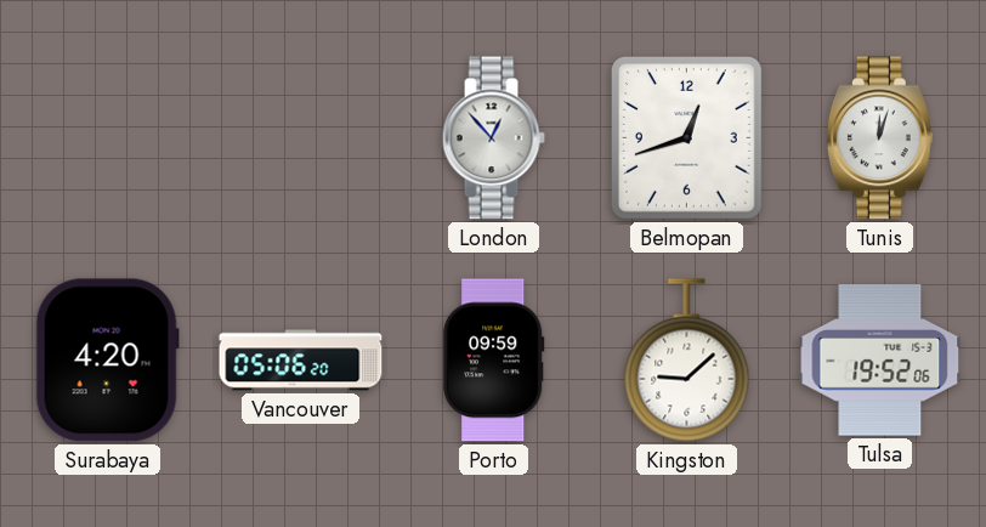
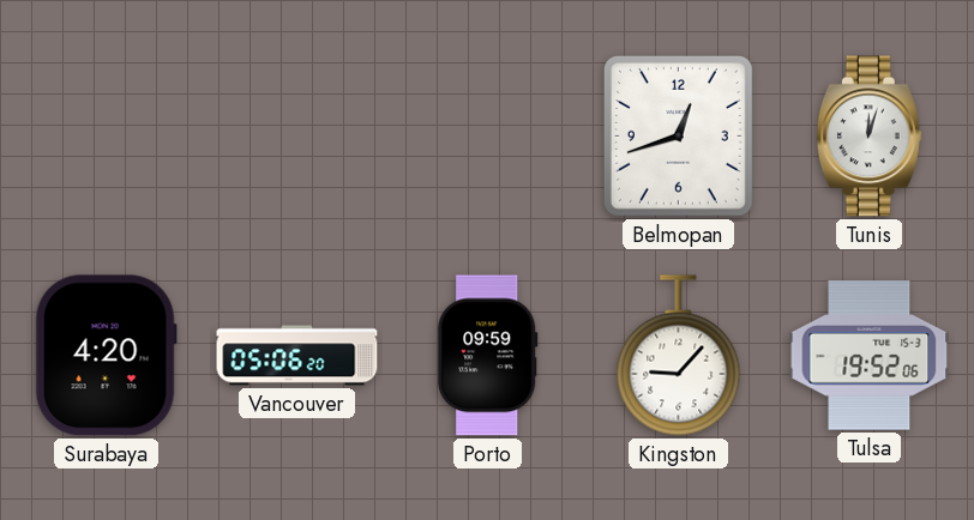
London: 12:53 -> none (493, 138)
Kingston: 9:08 -> 9:07 (679, 356)
